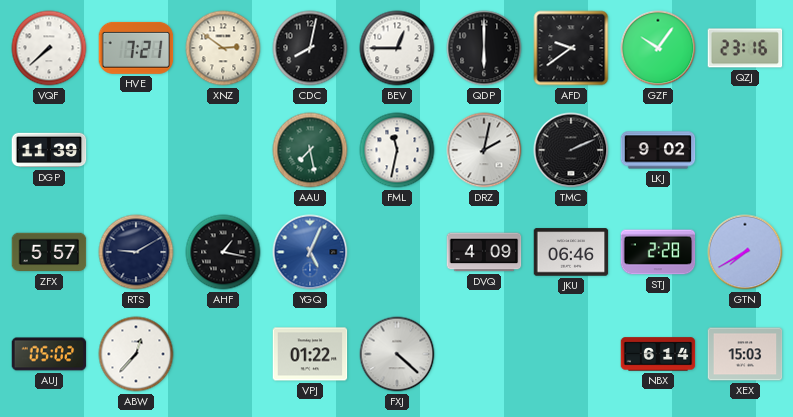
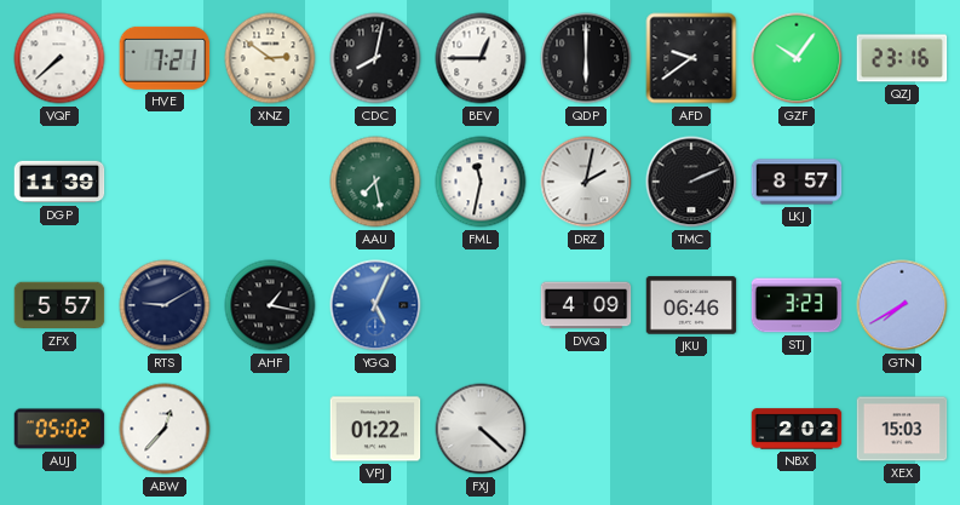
LKJ: 9:02 -> 8:57 (797, 182)
STJ: 2:28 -> 3:23 (797, 305)
NBX: 6:14 -> 2:02 (797, 429)
